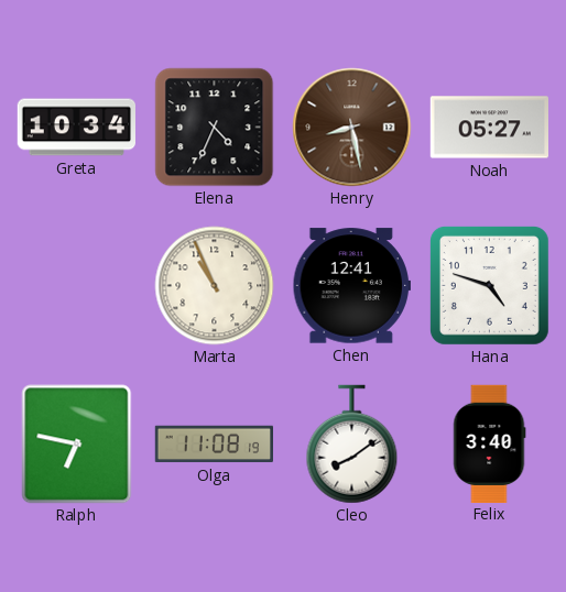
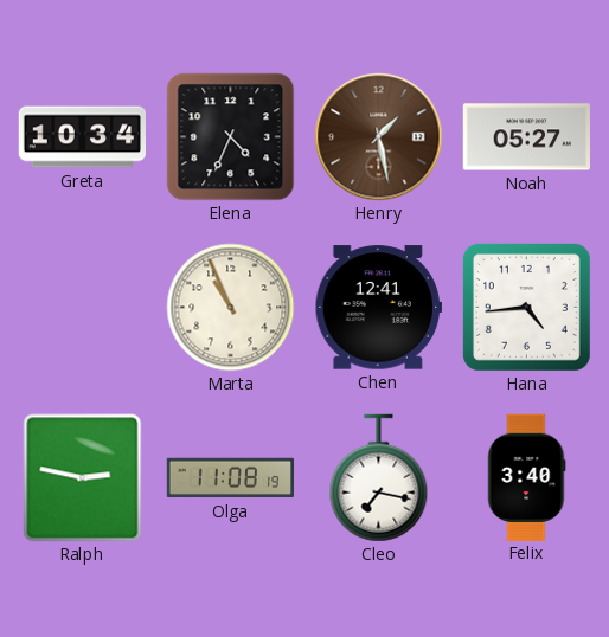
Henry: 8:28 -> 1:28 (379, 137)
Hana: 4:48 -> 4:44 (526, 307)
Ralph: 6:47 -> 2:47 (83, 478)
Cleo: 8:09 -> 7:17 (379, 478)
